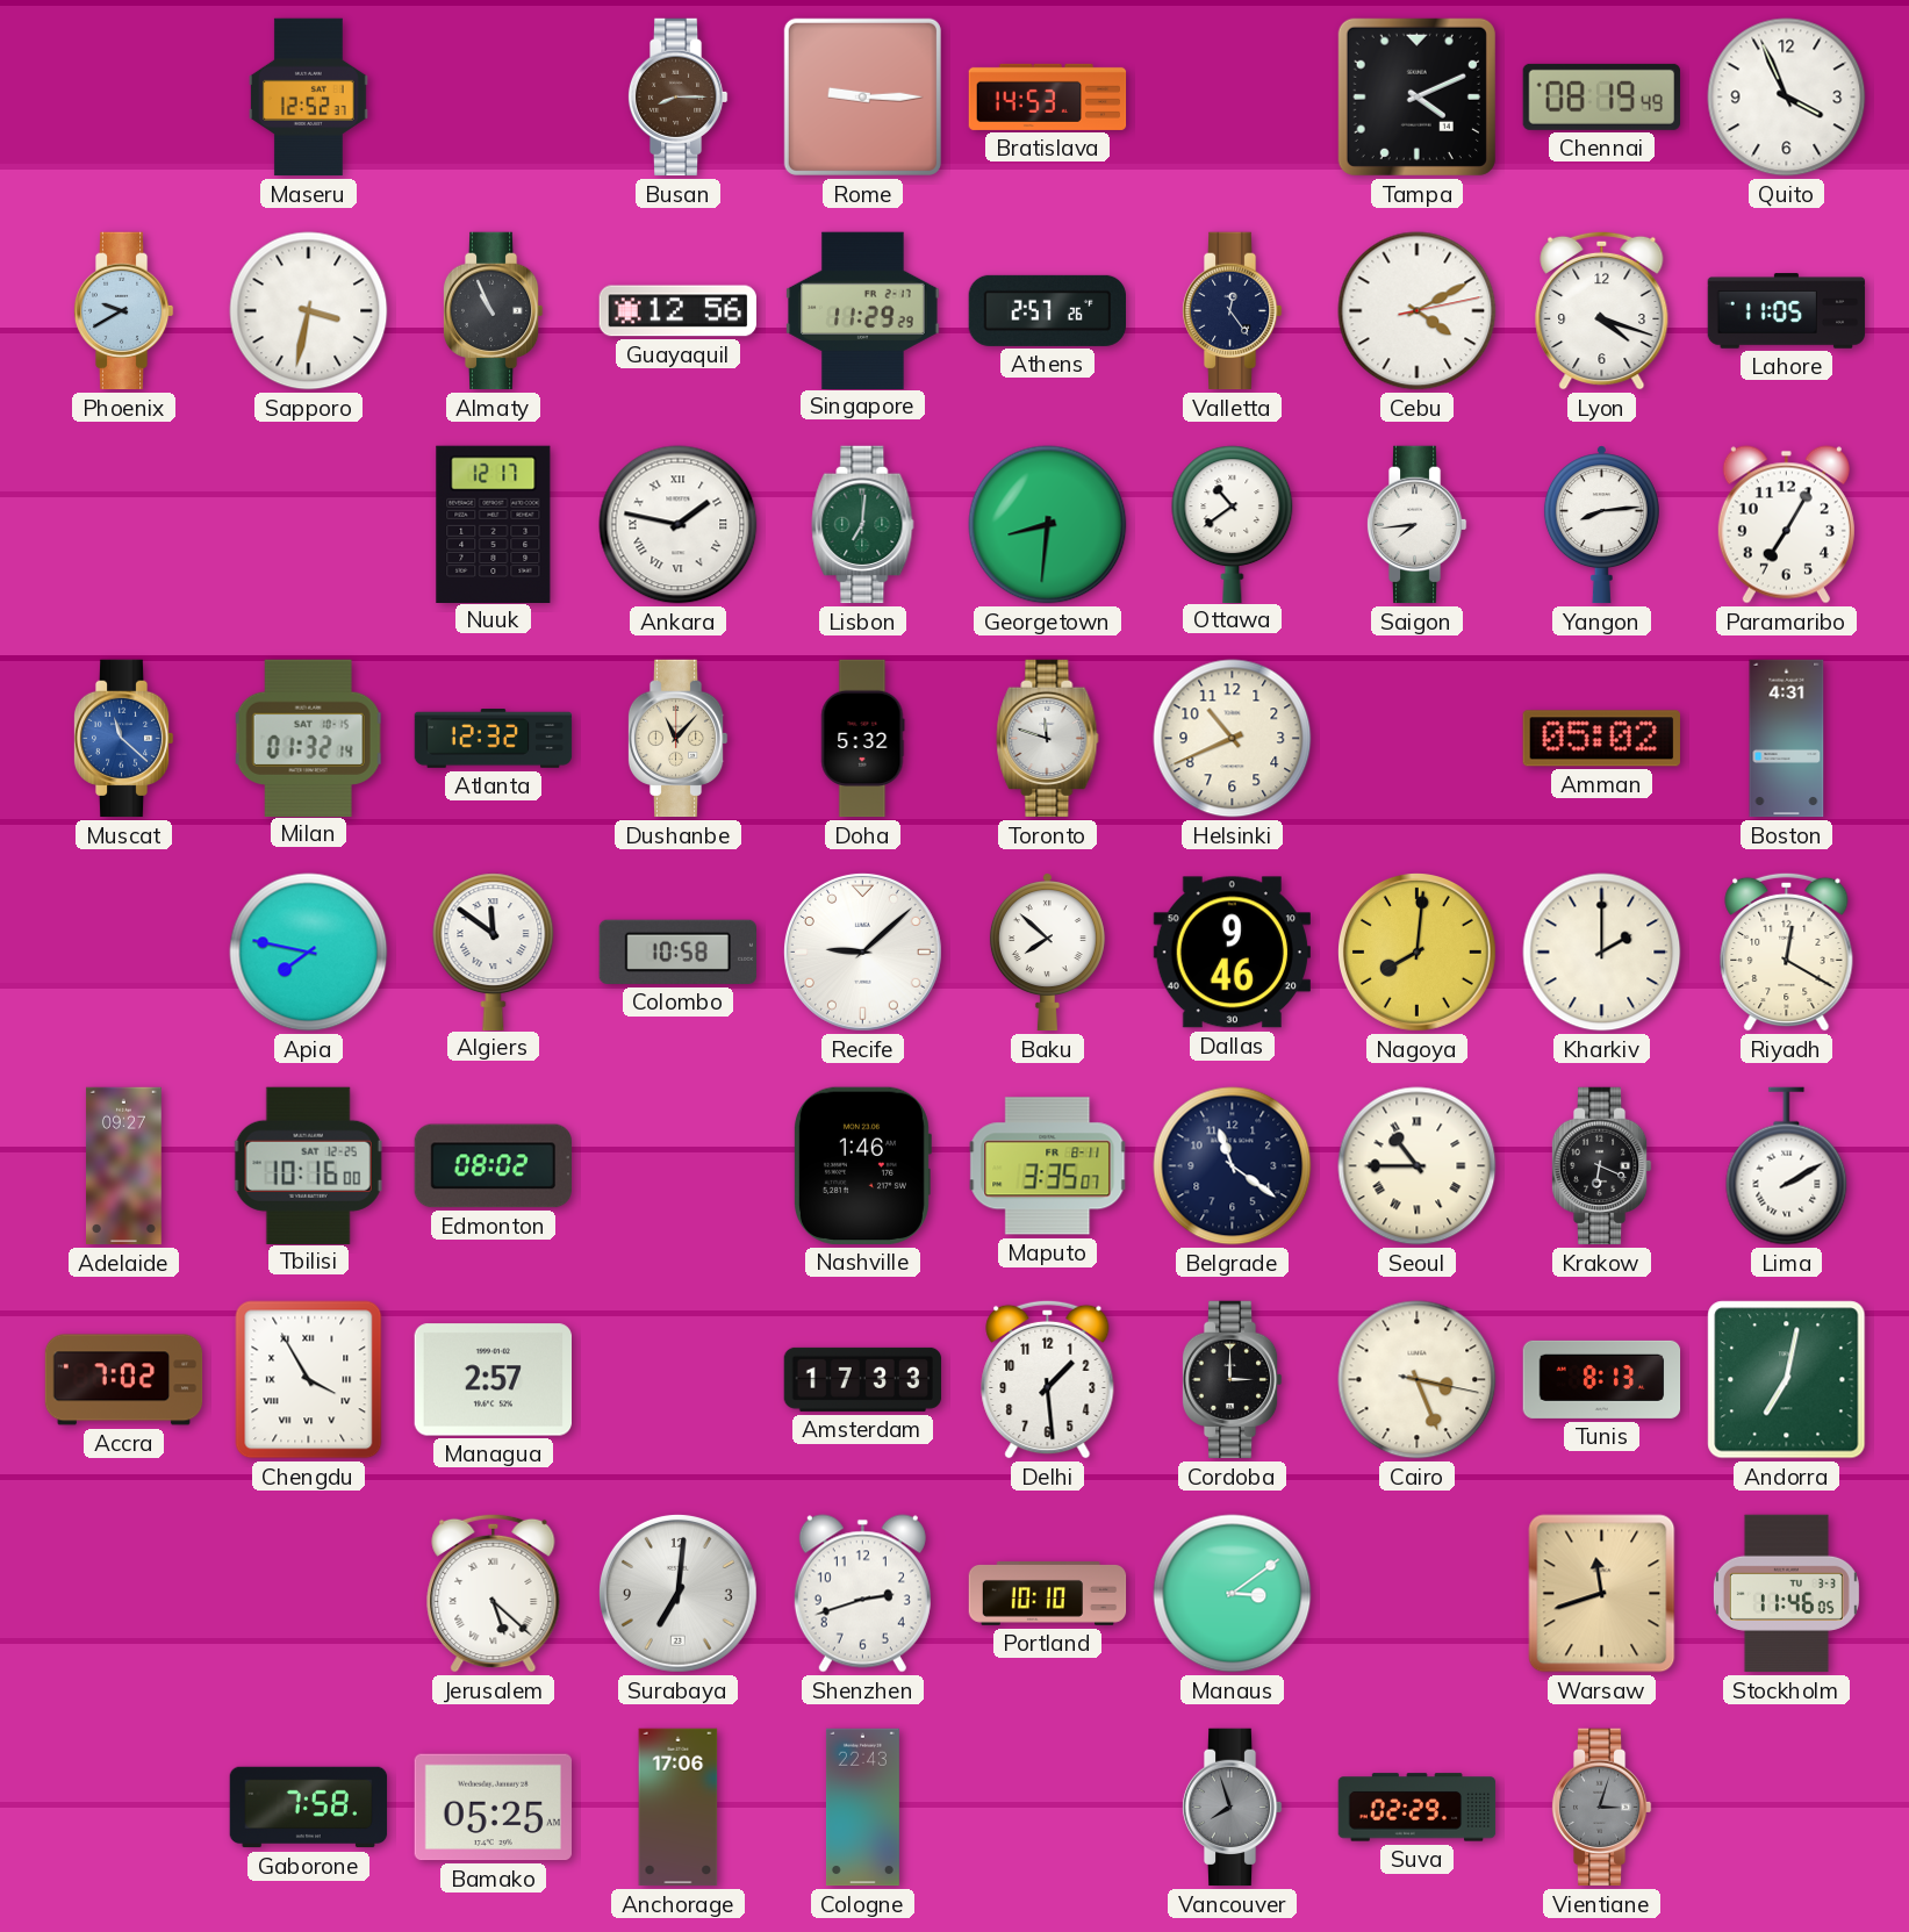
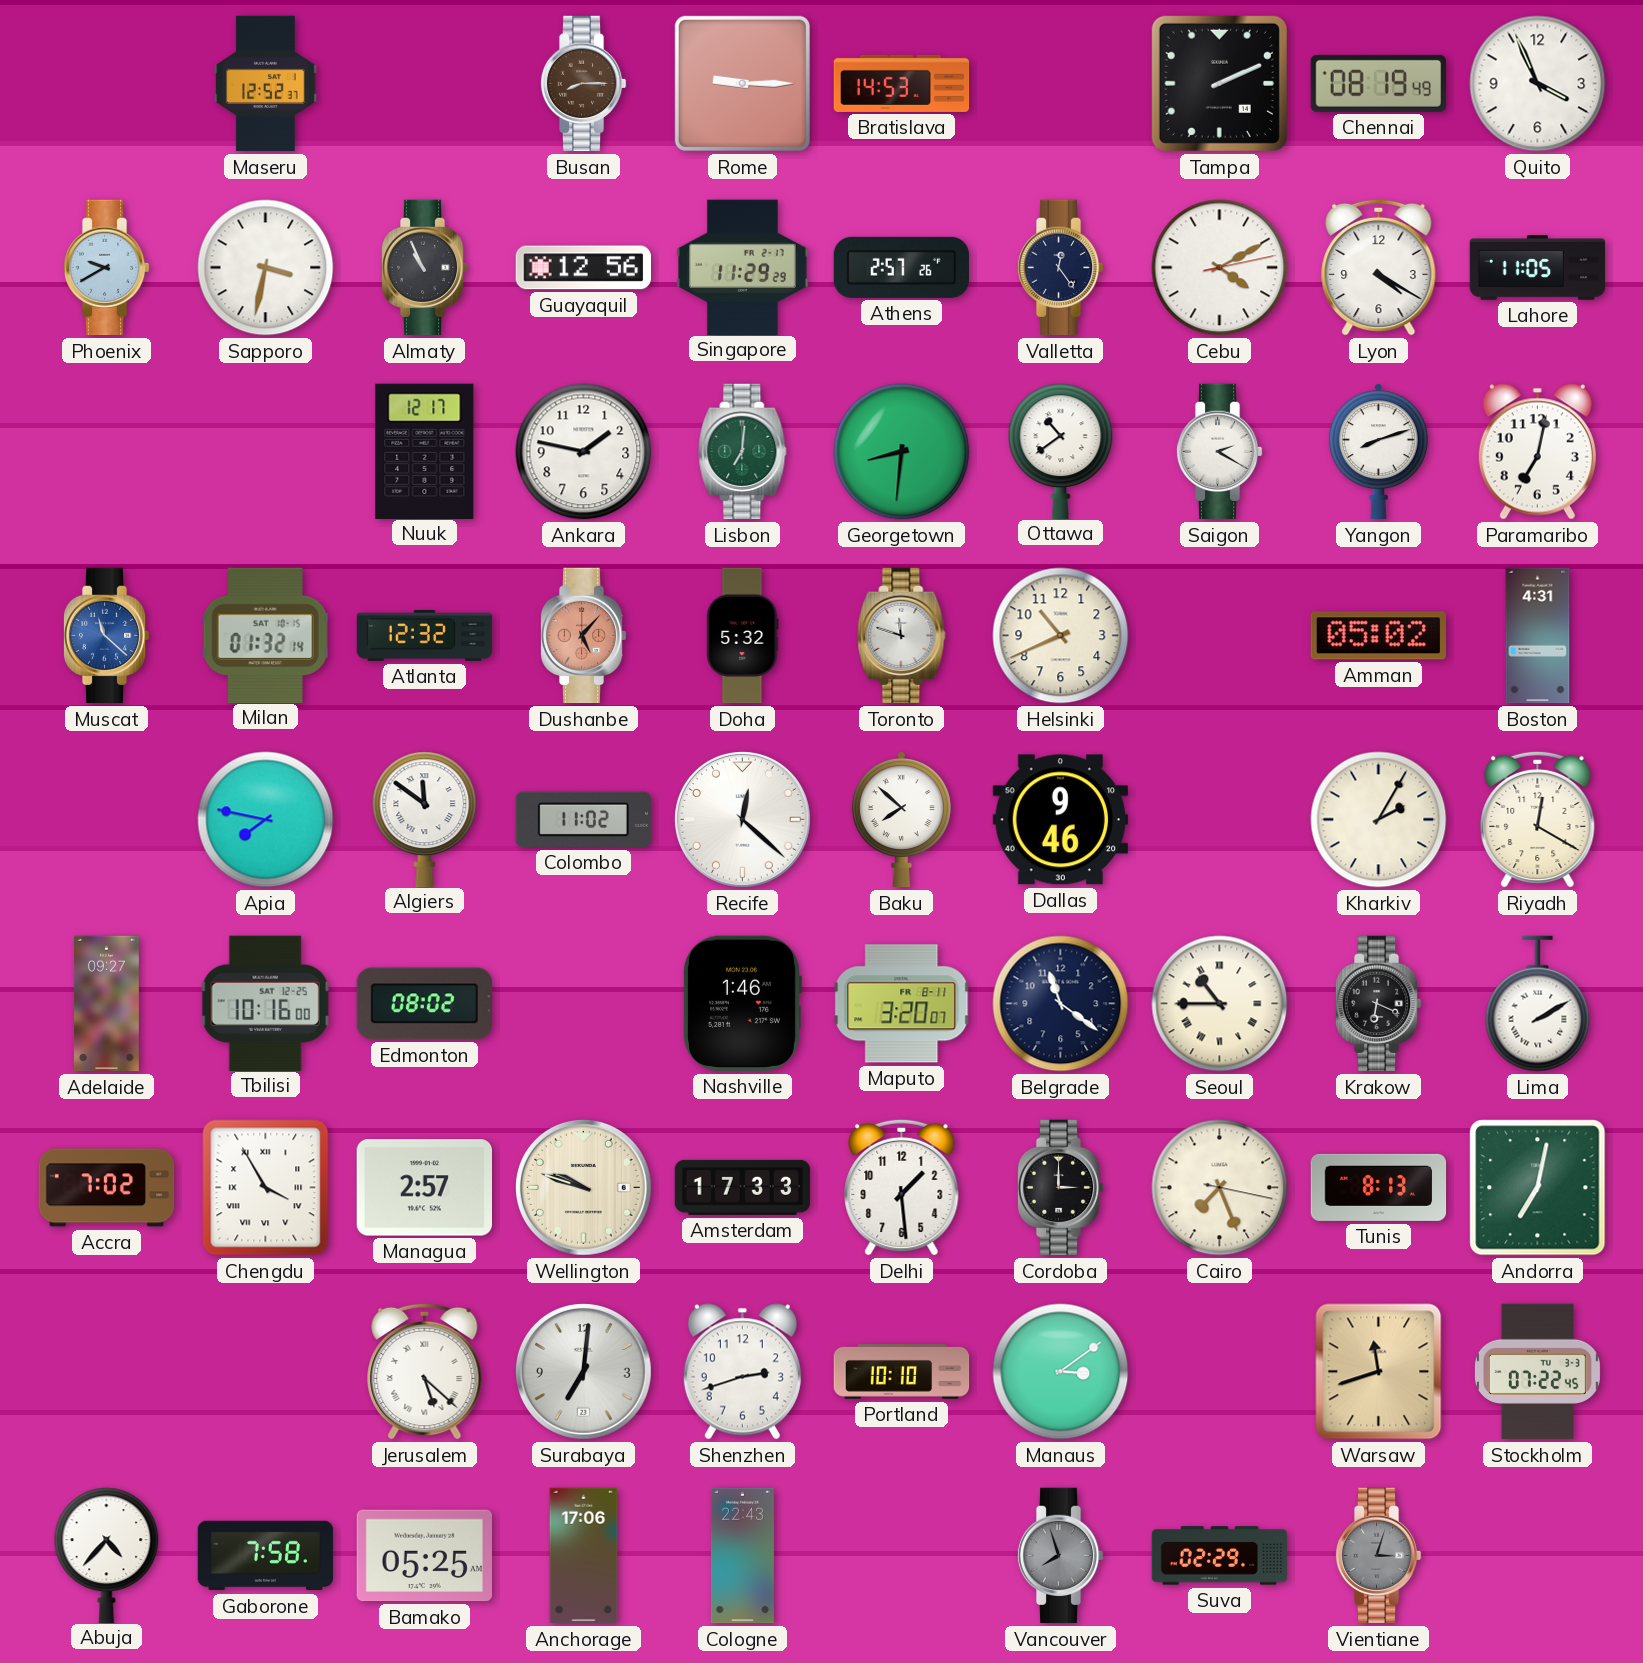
Tampa: 4:11 -> 2:11 (1219, 83)
Lyon: 4:18 -> 4:20 (1379, 267)
Ankara numerals: Roman -> Arabic (584, 452)
Saigon: 7:44 -> 2:20 (1219, 452)
Yangon: 8:14 -> 8:12 (1378, 452)
Paramaribo: 7:05 -> 7:02 (1537, 452)
Dushanbe: 11:07 -> 5:07 (583, 636)
Dushanbe dial: cream -> salmon (583, 636)
Colombo: 10:58 -> 11:02 (583, 819)
Recife: 9:08 -> 12:22 (742, 819)
Nagoya: 8:01 -> none (1416, 951)
Kharkiv: 2:00 -> 2:05 (1379, 820)
Maputo: 3:35 -> 3:20 (902, 1004)
Wellington: none -> 9:48 (583, 1187)
Cairo: 3:26 -> 7:26 (1220, 1188)
Stockholm: 11:46 -> 07:22 (1537, 1372)
Abuja: none -> 4:37 (107, 1555)
